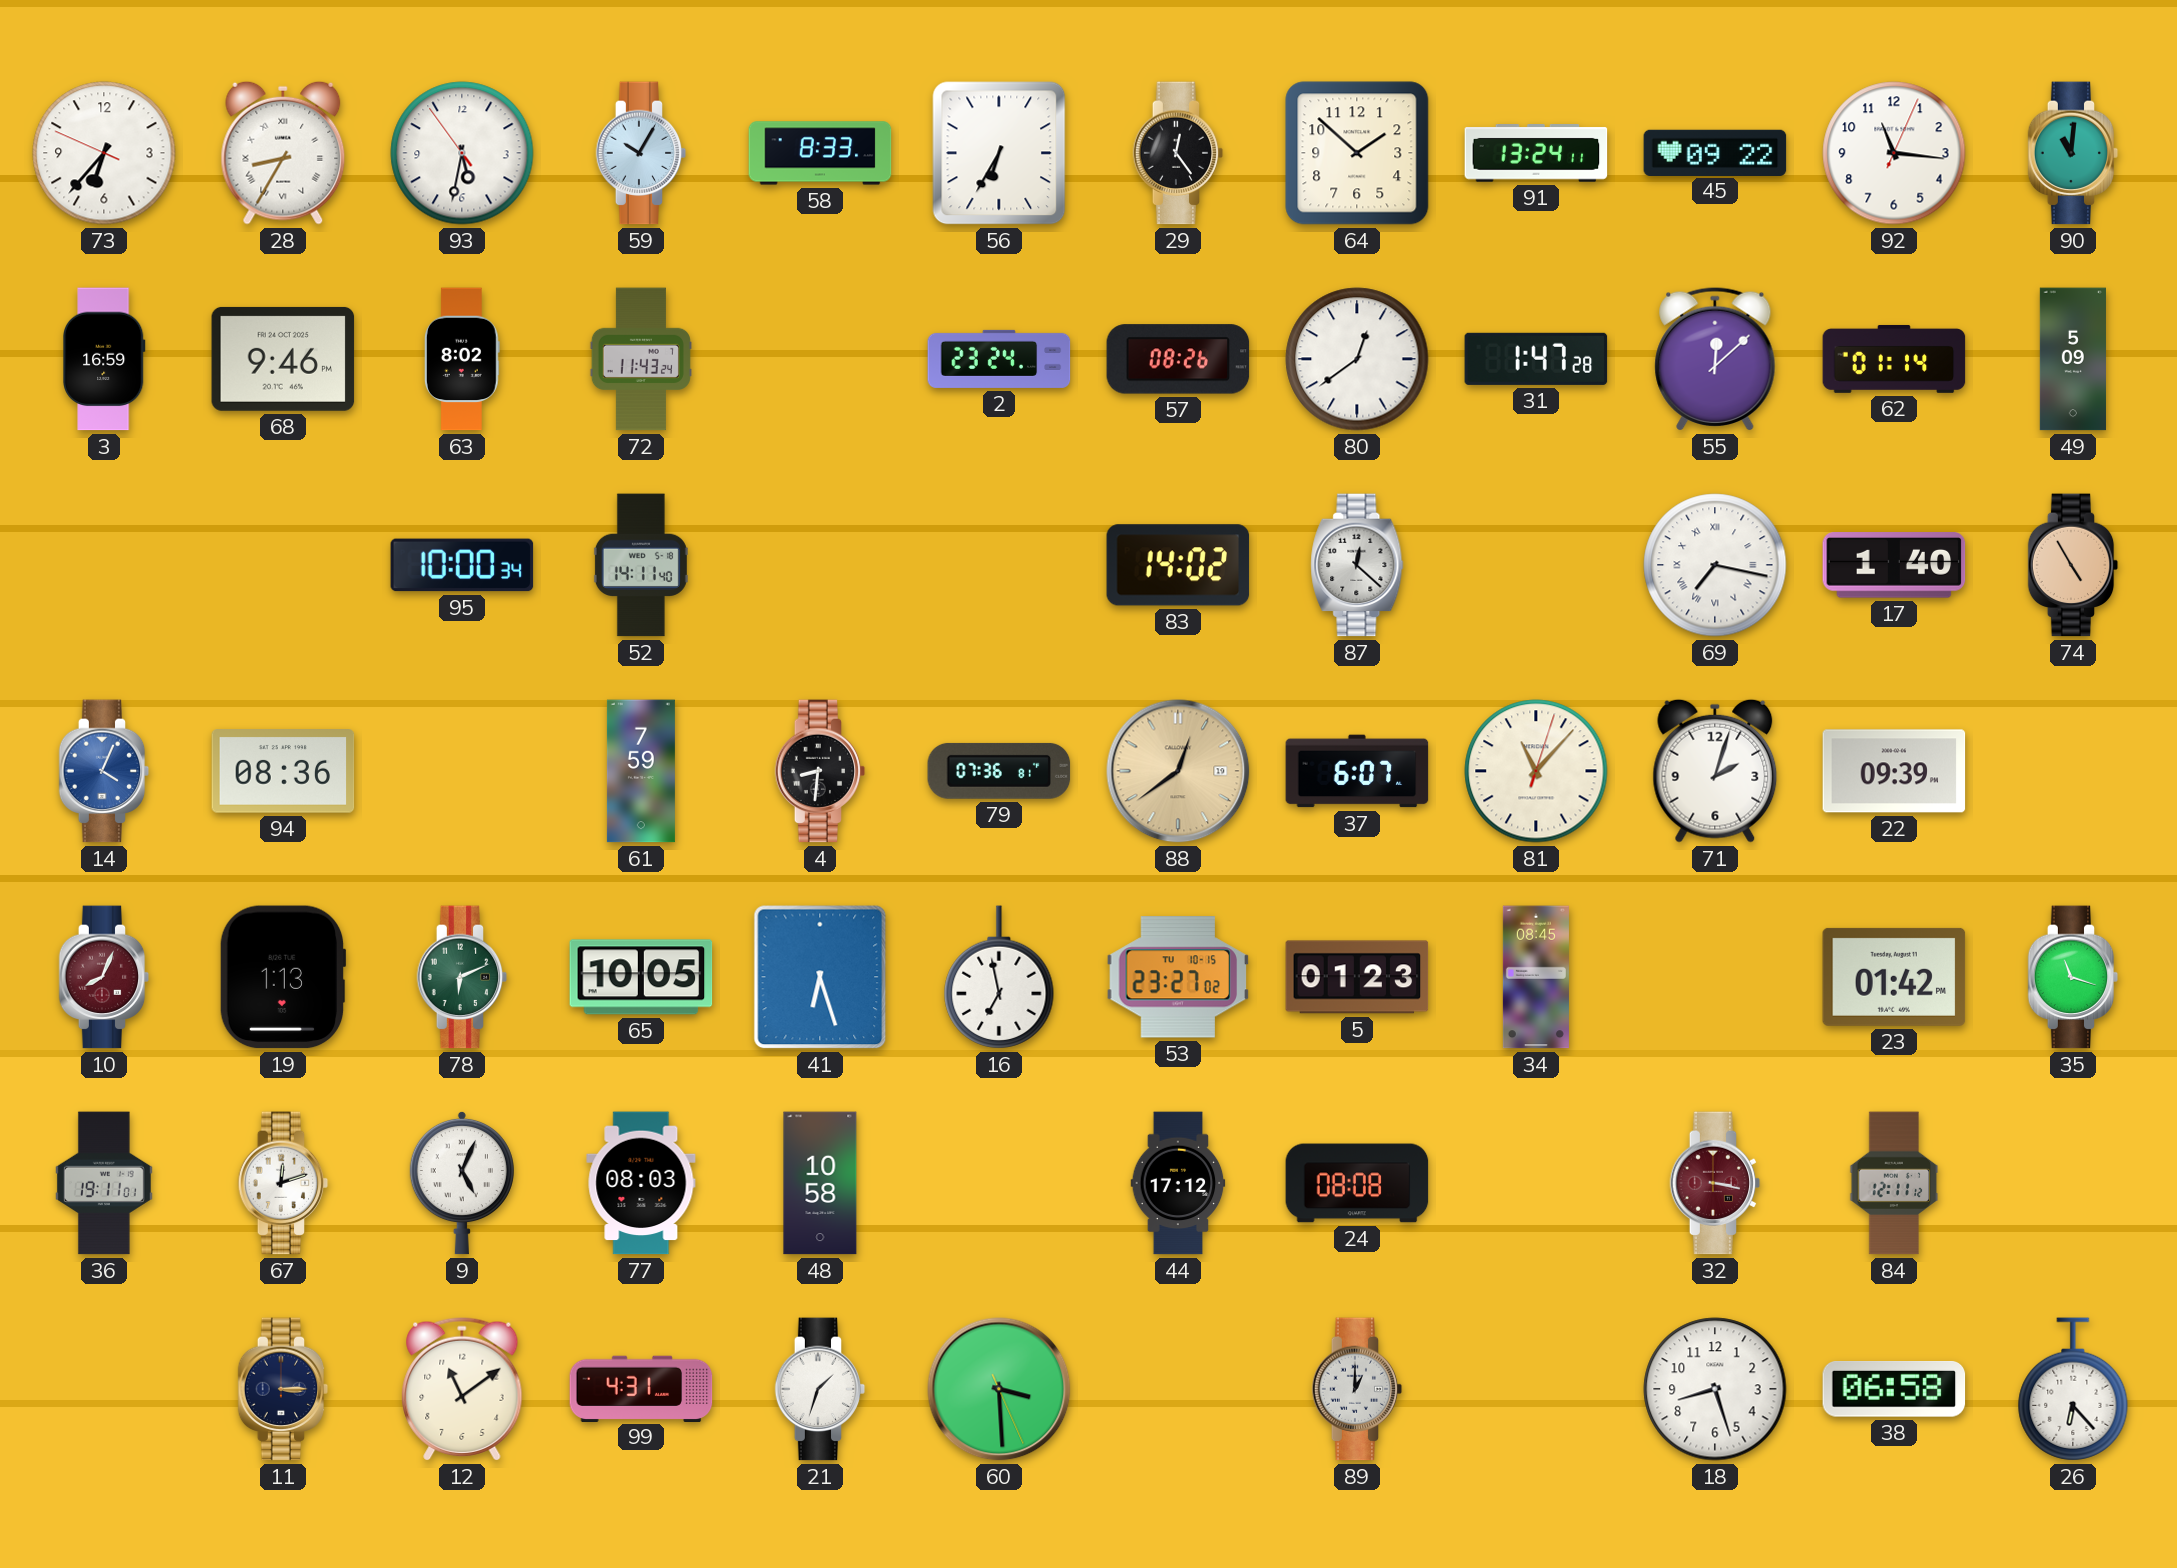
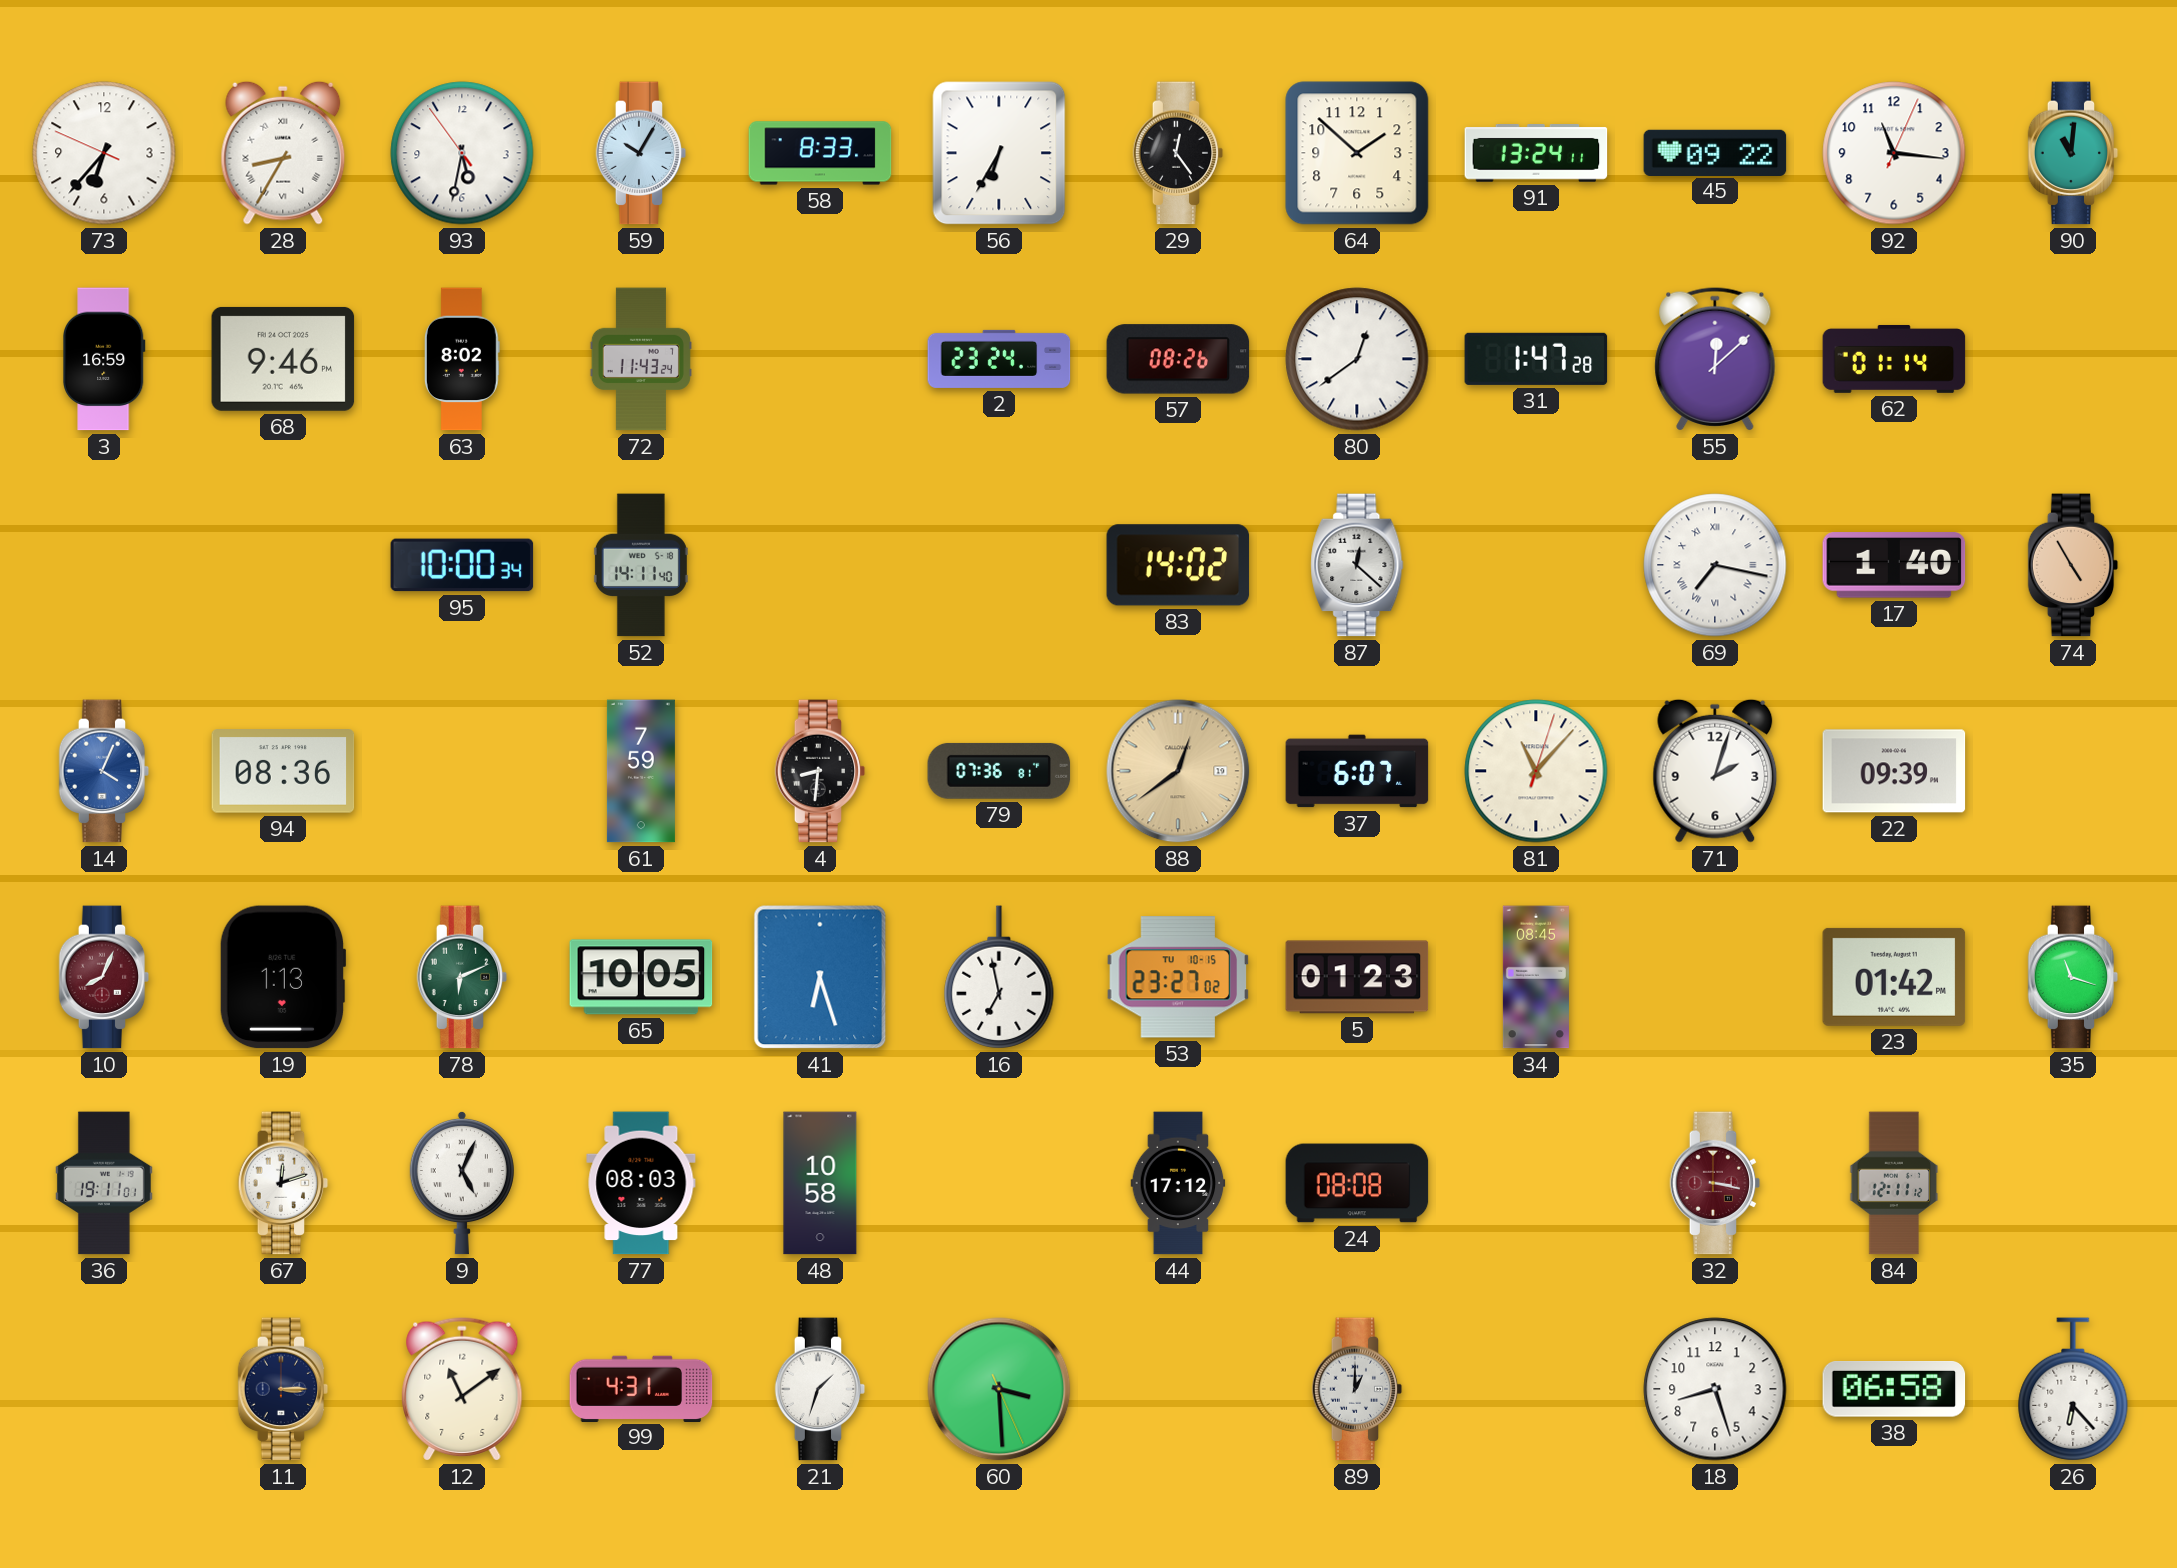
49: 5:09 -> none (2073, 359)
